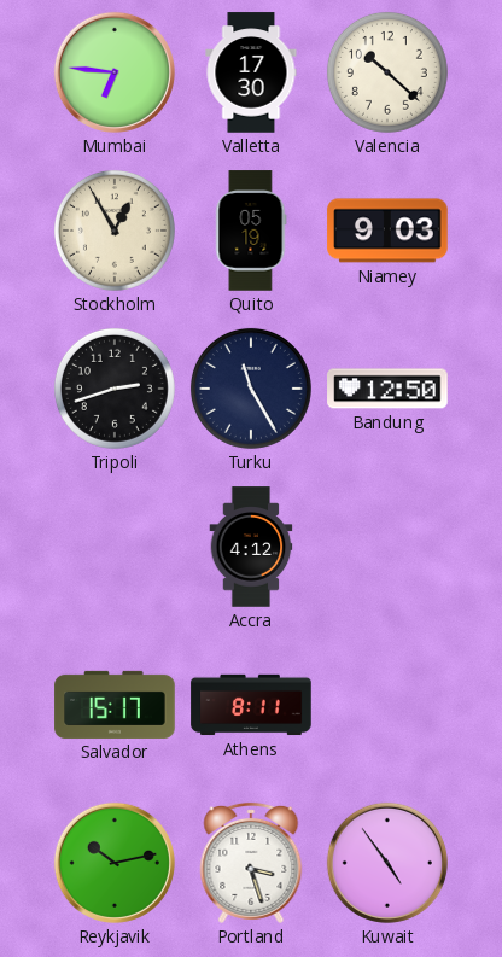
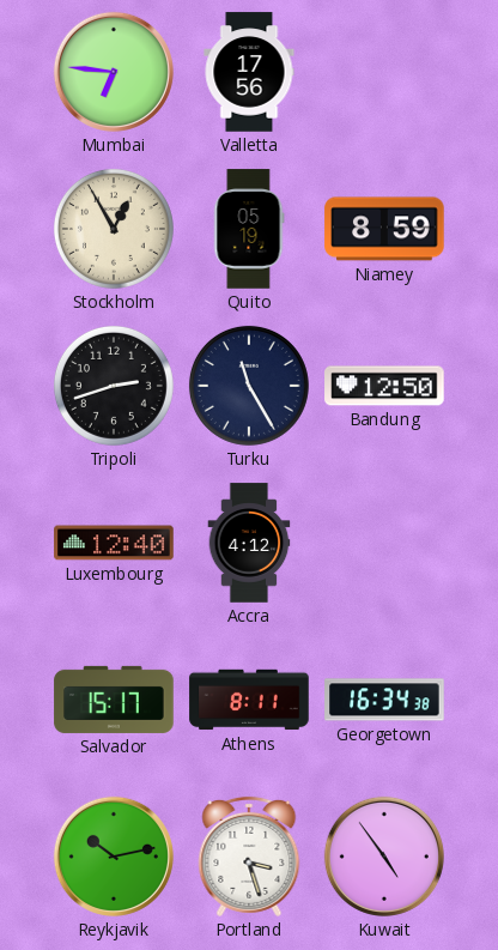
Valletta: 17:30 -> 17:56 (249, 72)
Valencia: 10:22 -> none (387, 72)
Niamey: 9:03 -> 8:59 (384, 229)
Luxembourg: none -> 12:40 (114, 543)
Georgetown: none -> 16:34 (384, 700)
